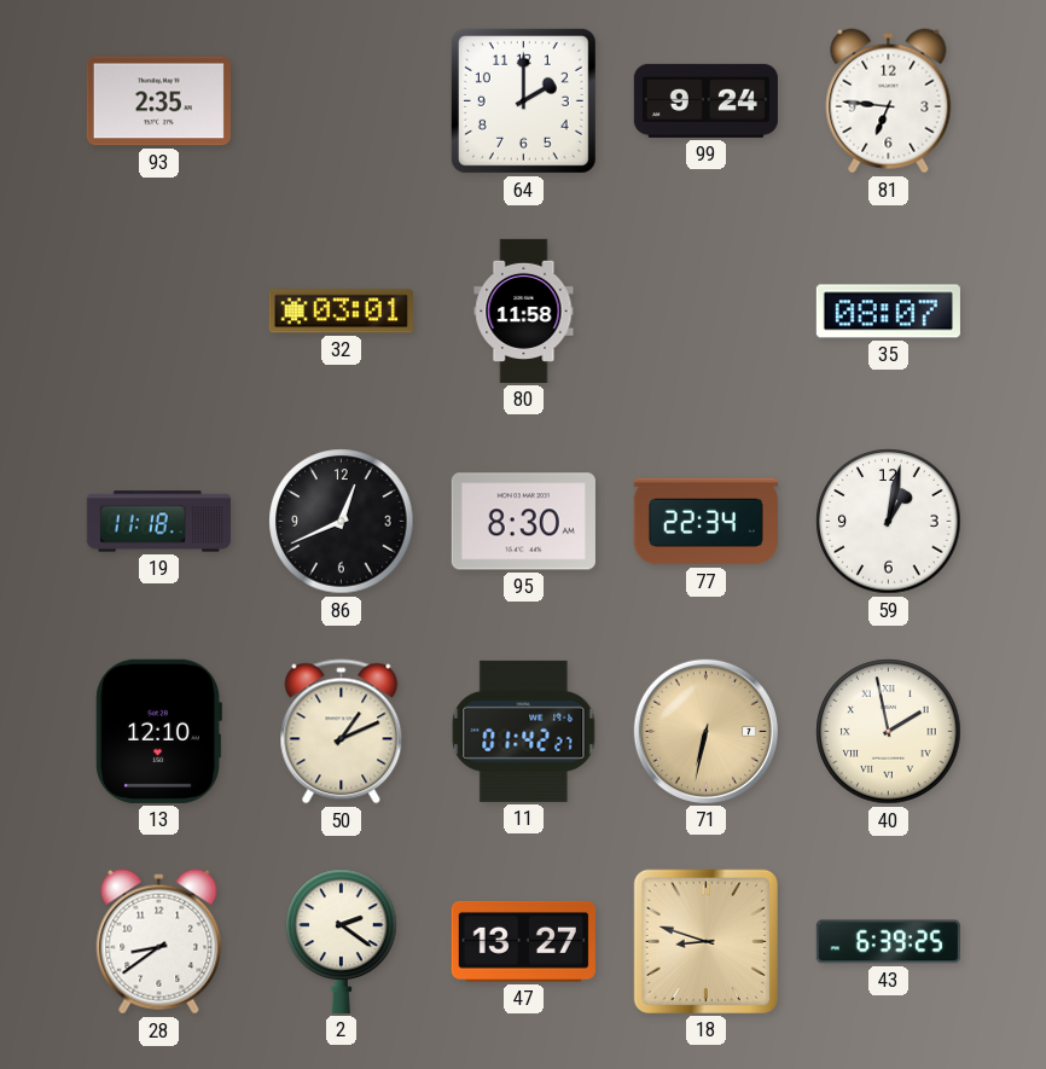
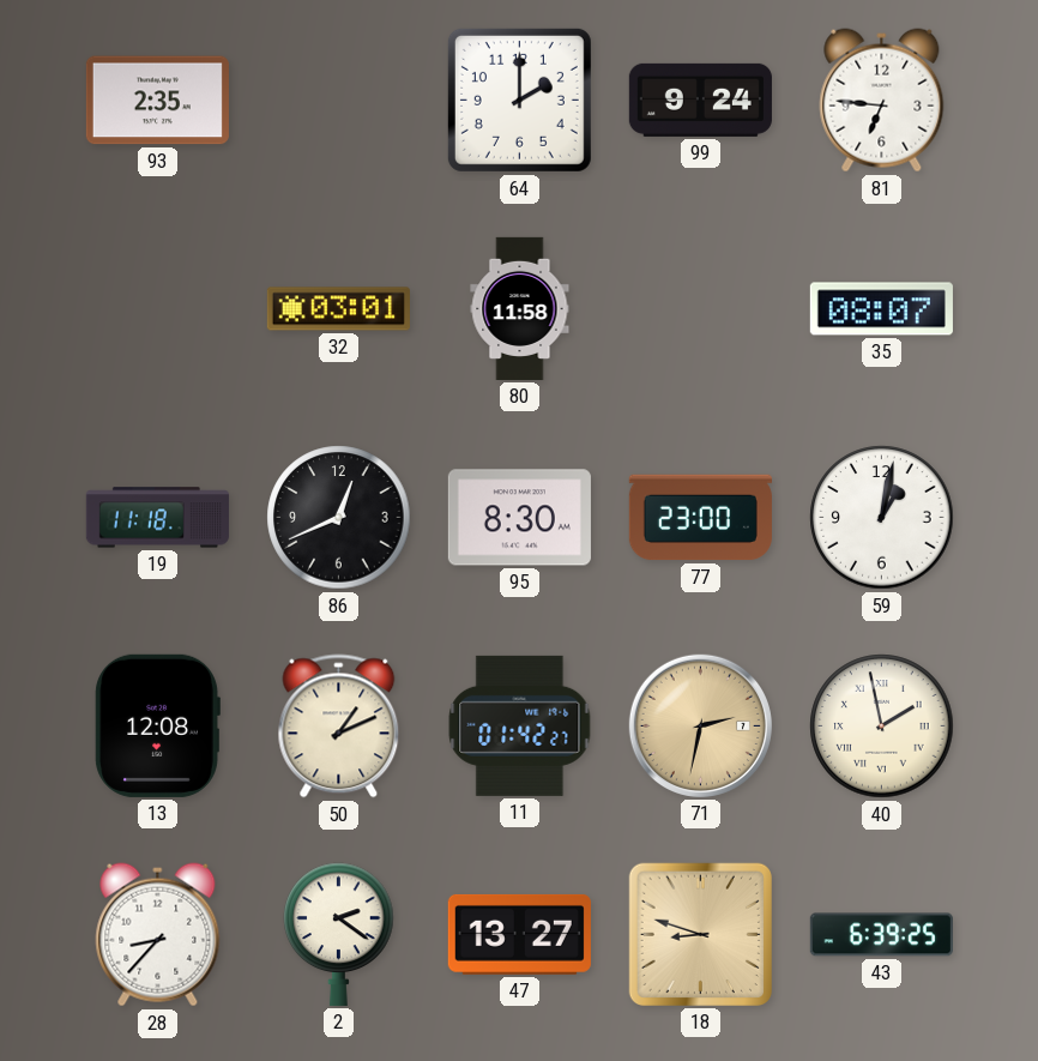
77: 22:34 -> 23:00 (700, 518)
13: 12:10 -> 12:08 (157, 725)
71: 6:32 -> 2:32 (700, 725)
28: 8:39 -> 8:37 (158, 935)
